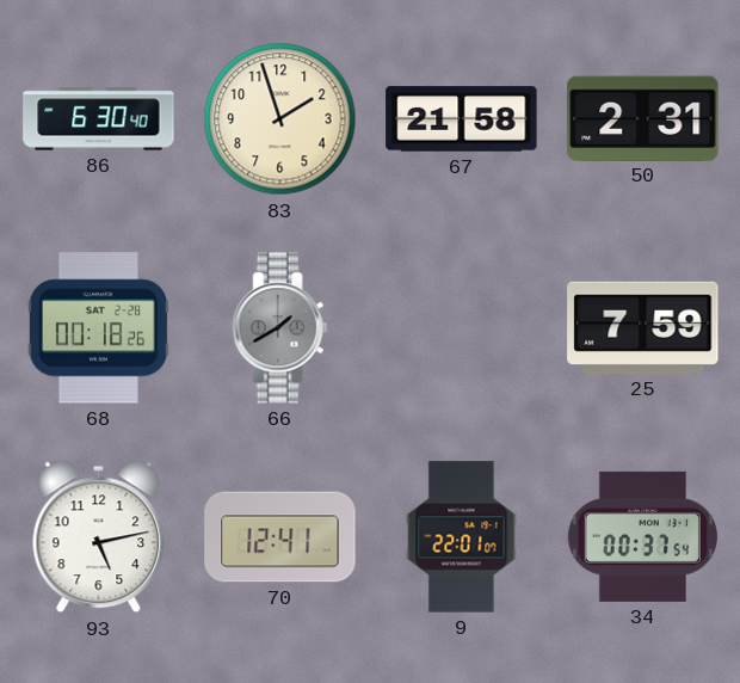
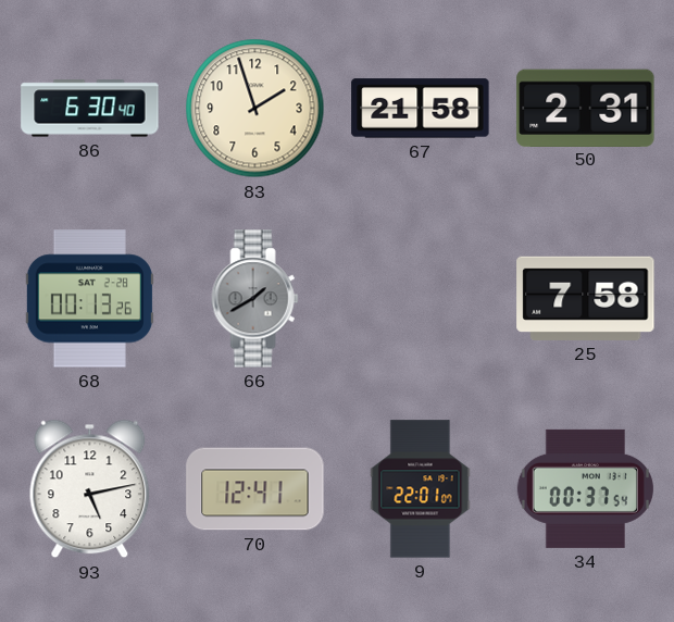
68: 00:18 -> 00:13 (89, 299)
25: 7:59 -> 7:58 (586, 298)
